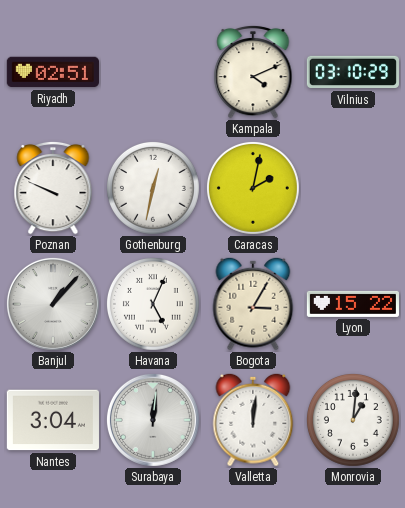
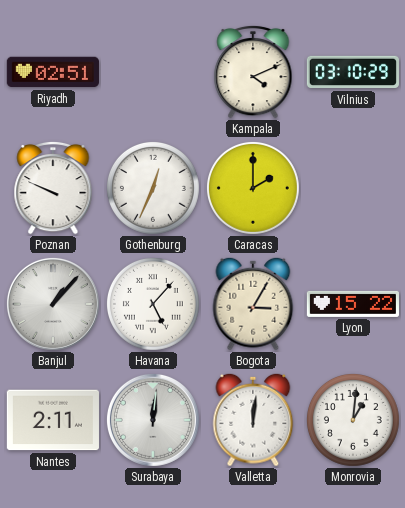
Gothenburg: 12:32 -> 12:34 (153, 188)
Caracas: 2:02 -> 2:00 (253, 188)
Havana: 5:04 -> 5:07 (153, 304)
Nantes: 3:04 -> 2:11 (53, 420)
